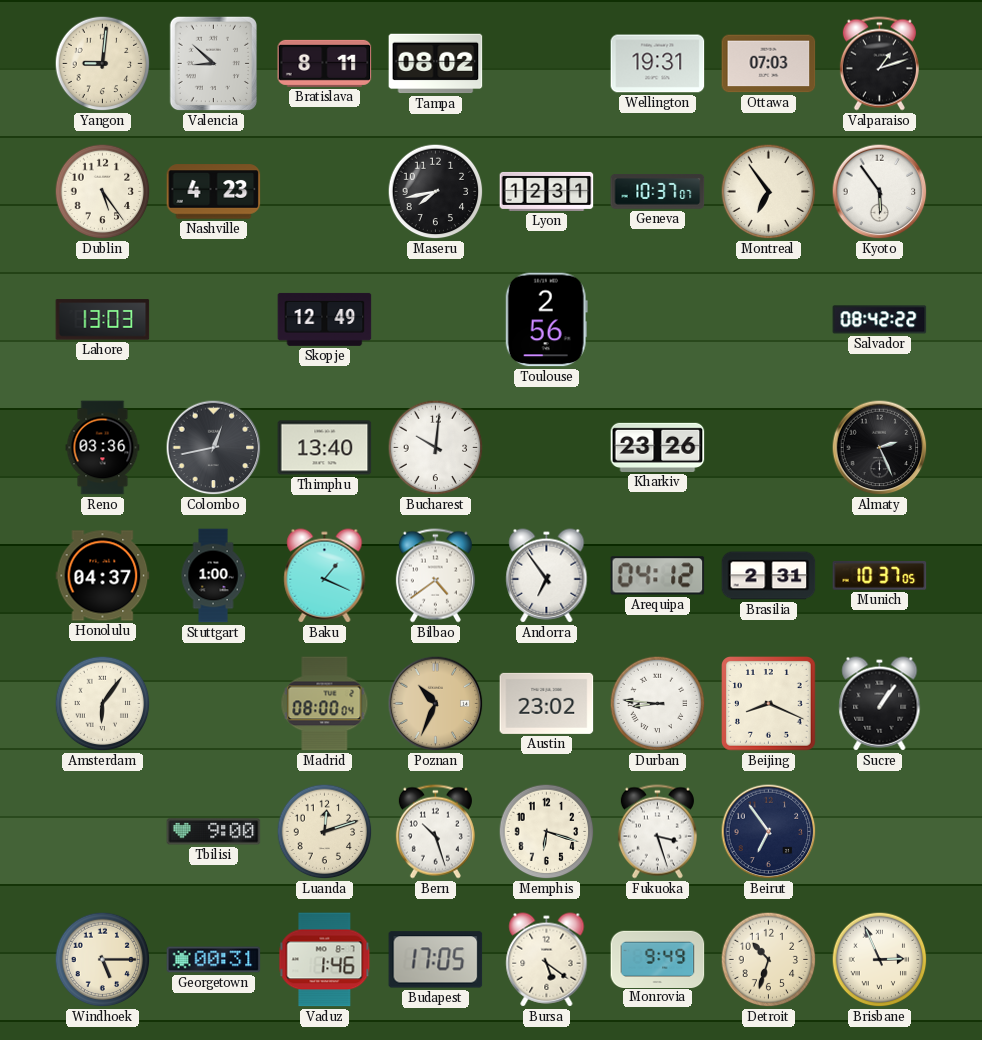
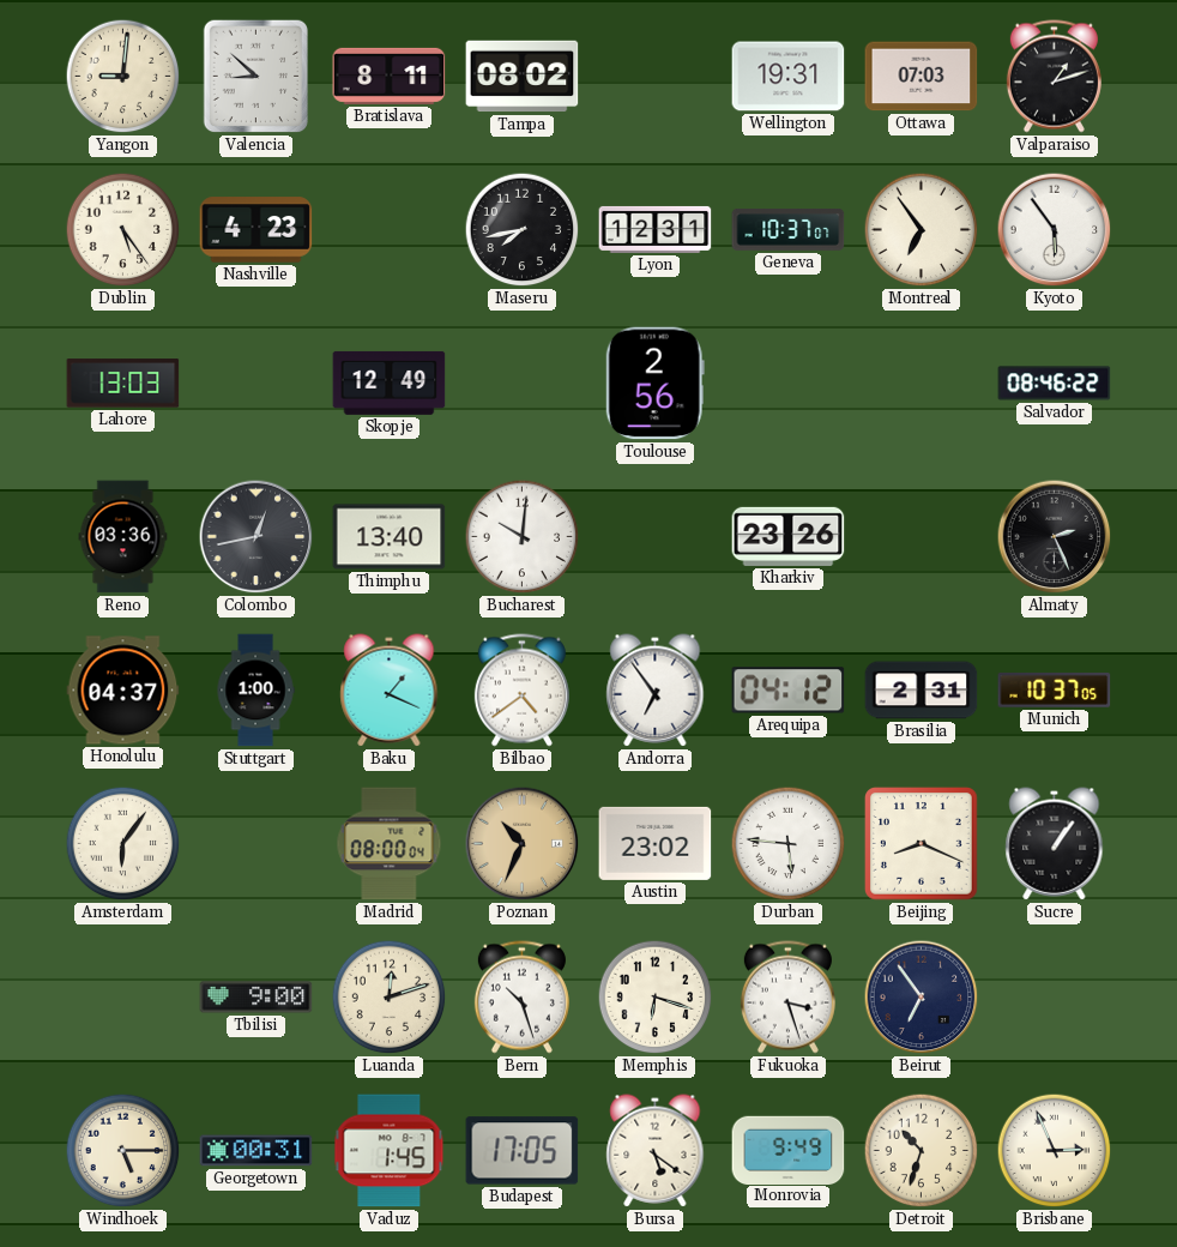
Salvador: 08:42 -> 08:46 (1055, 384)
Durban: 8:46 -> 5:46 (789, 844)
Vaduz: 1:46 -> 1:45 (390, 1151)
